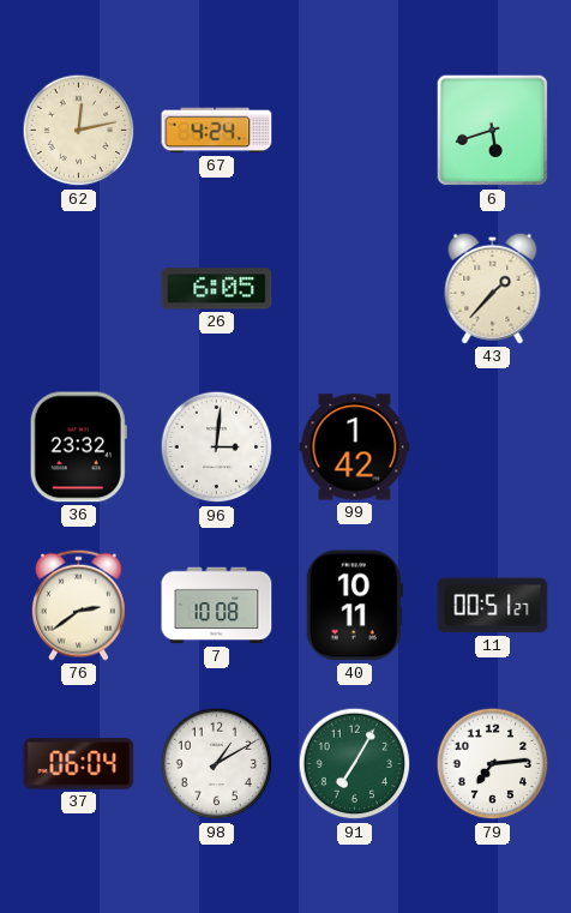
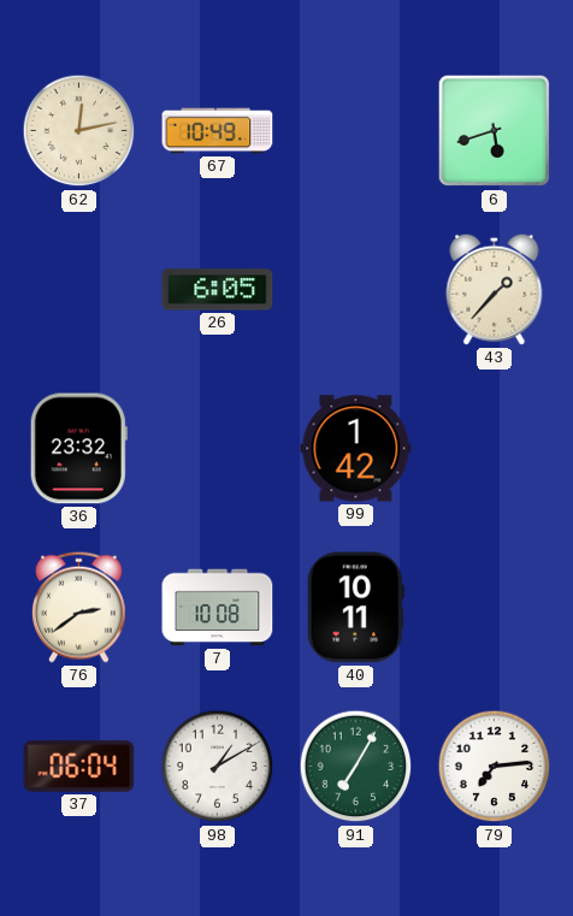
67: 4:24 -> 10:49 (218, 131)
96: 3:01 -> none (217, 448)
11: 00:51 -> none (493, 606)
